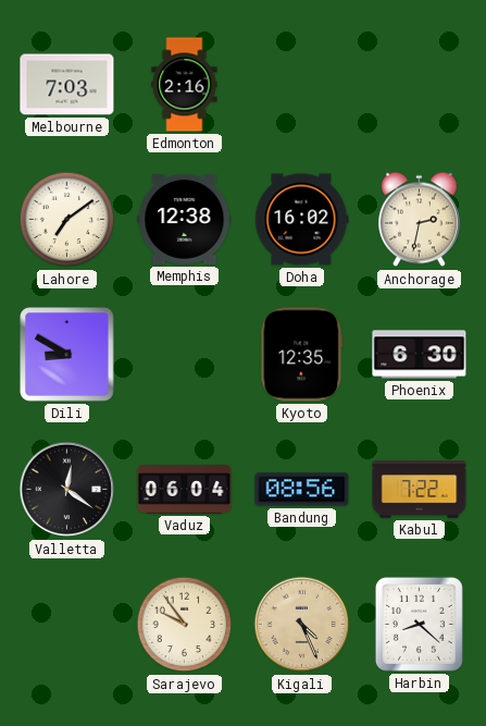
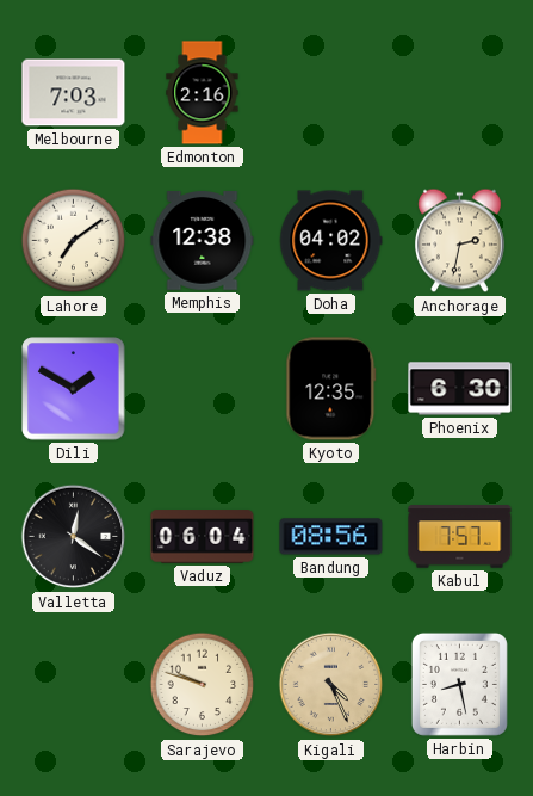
Doha: 16:02 -> 04:02 (331, 241)
Dili: 8:50 -> 1:50 (74, 389)
Kabul: 7:22 -> 7:57 (460, 537)
Sarajevo: 9:54 -> 9:48 (203, 685)
Harbin: 8:22 -> 8:28 (459, 684)
